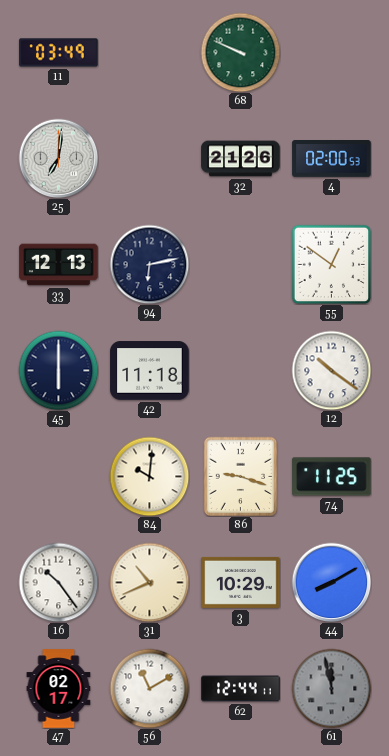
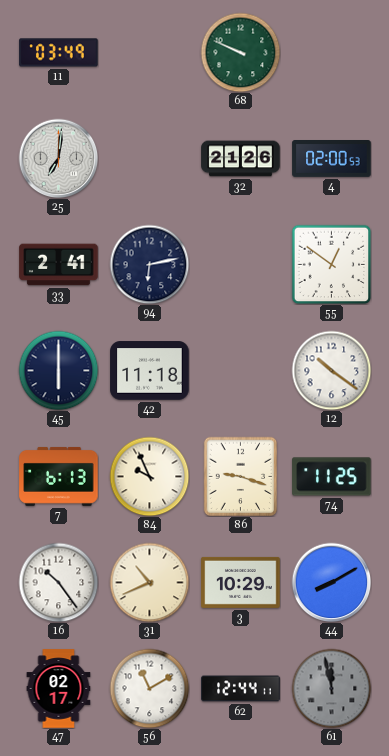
33: 12:13 -> 2:41 (59, 265)
7: none -> 6:13 (59, 476)
84: 10:01 -> 9:56 (149, 476)
